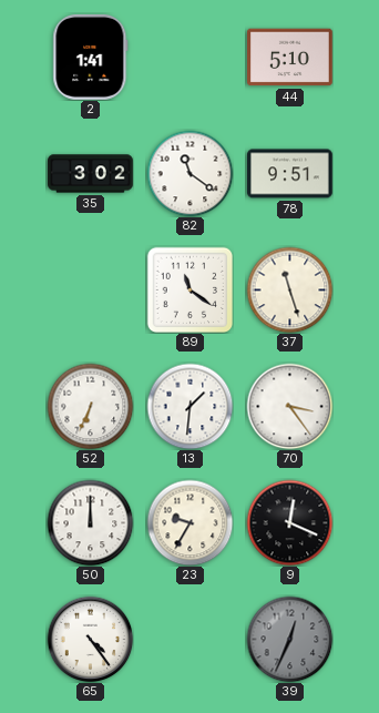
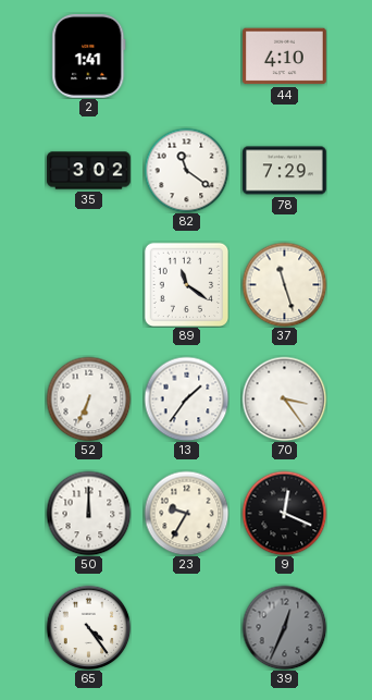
44: 5:10 -> 4:10 (285, 57)
78: 9:51 -> 7:29 (285, 171)
13: 1:31 -> 1:36 (186, 398)
